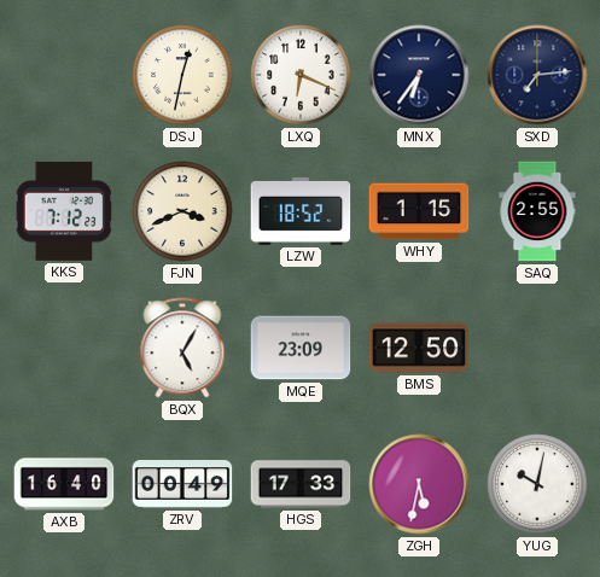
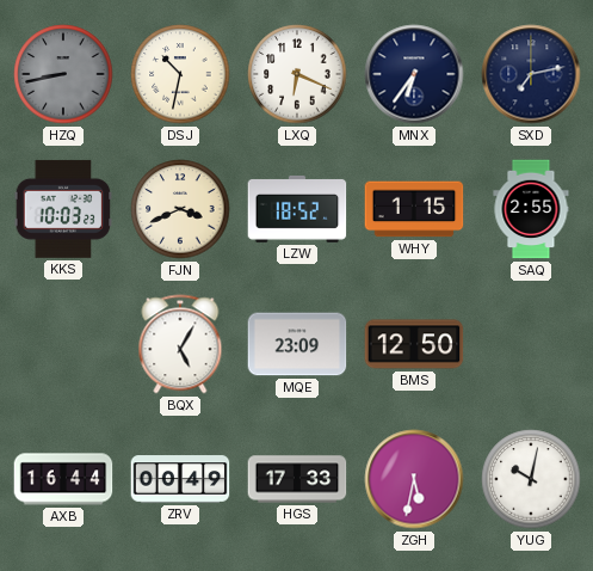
HZQ: none -> 8:43 (63, 74)
DSJ: 12:32 -> 10:32 (180, 74)
SXD: 7:14 -> 7:13 (531, 74)
KKS: 7:12 -> 10:03 (63, 209)
AXB: 16:40 -> 16:44 (63, 479)
